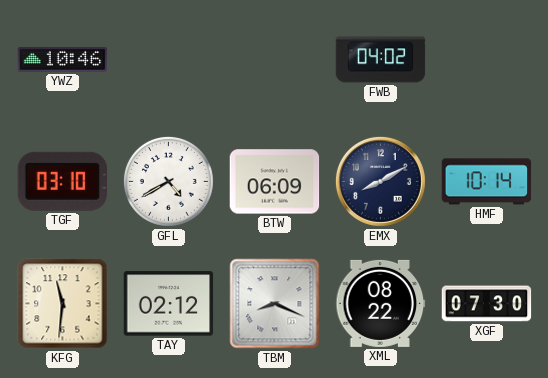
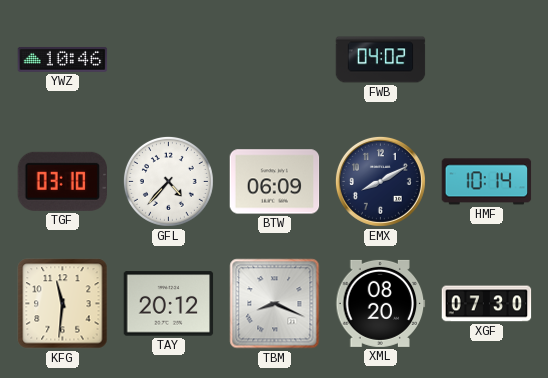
GFL: 4:40 -> 4:37 (168, 181)
TAY: 02:12 -> 20:12 (169, 304)
XML: 08:22 -> 08:20 (381, 303)
